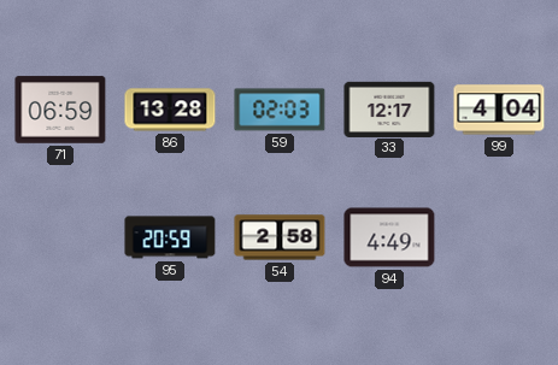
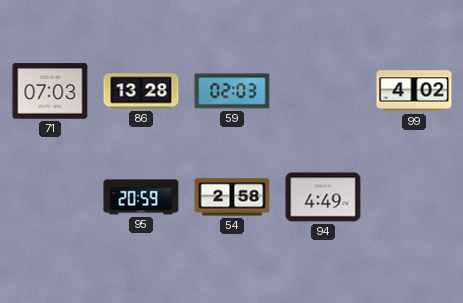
71: 06:59 -> 07:03 (50, 91)
33: 12:17 -> none (389, 108)
99: 4:04 -> 4:02 (414, 91)
